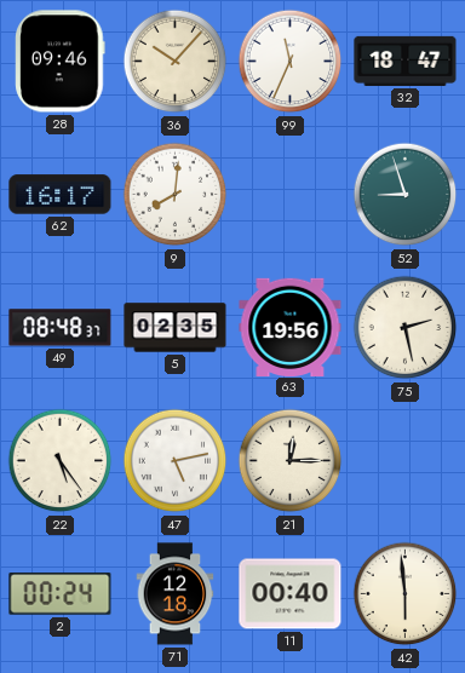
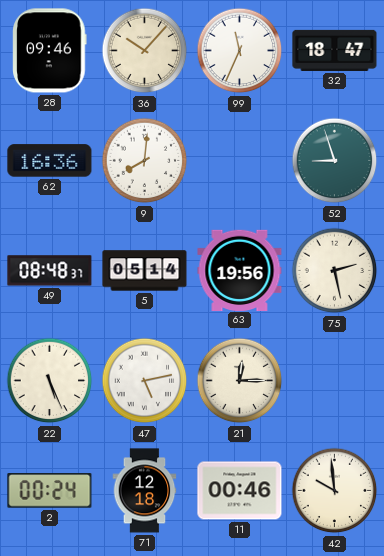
62: 16:17 -> 16:36 (50, 161)
5: 02:35 -> 05:14 (145, 271)
22: 5:24 -> 5:26 (50, 381)
11: 00:40 -> 00:46 (240, 491)
42: 5:59 -> 9:59 (335, 491)
